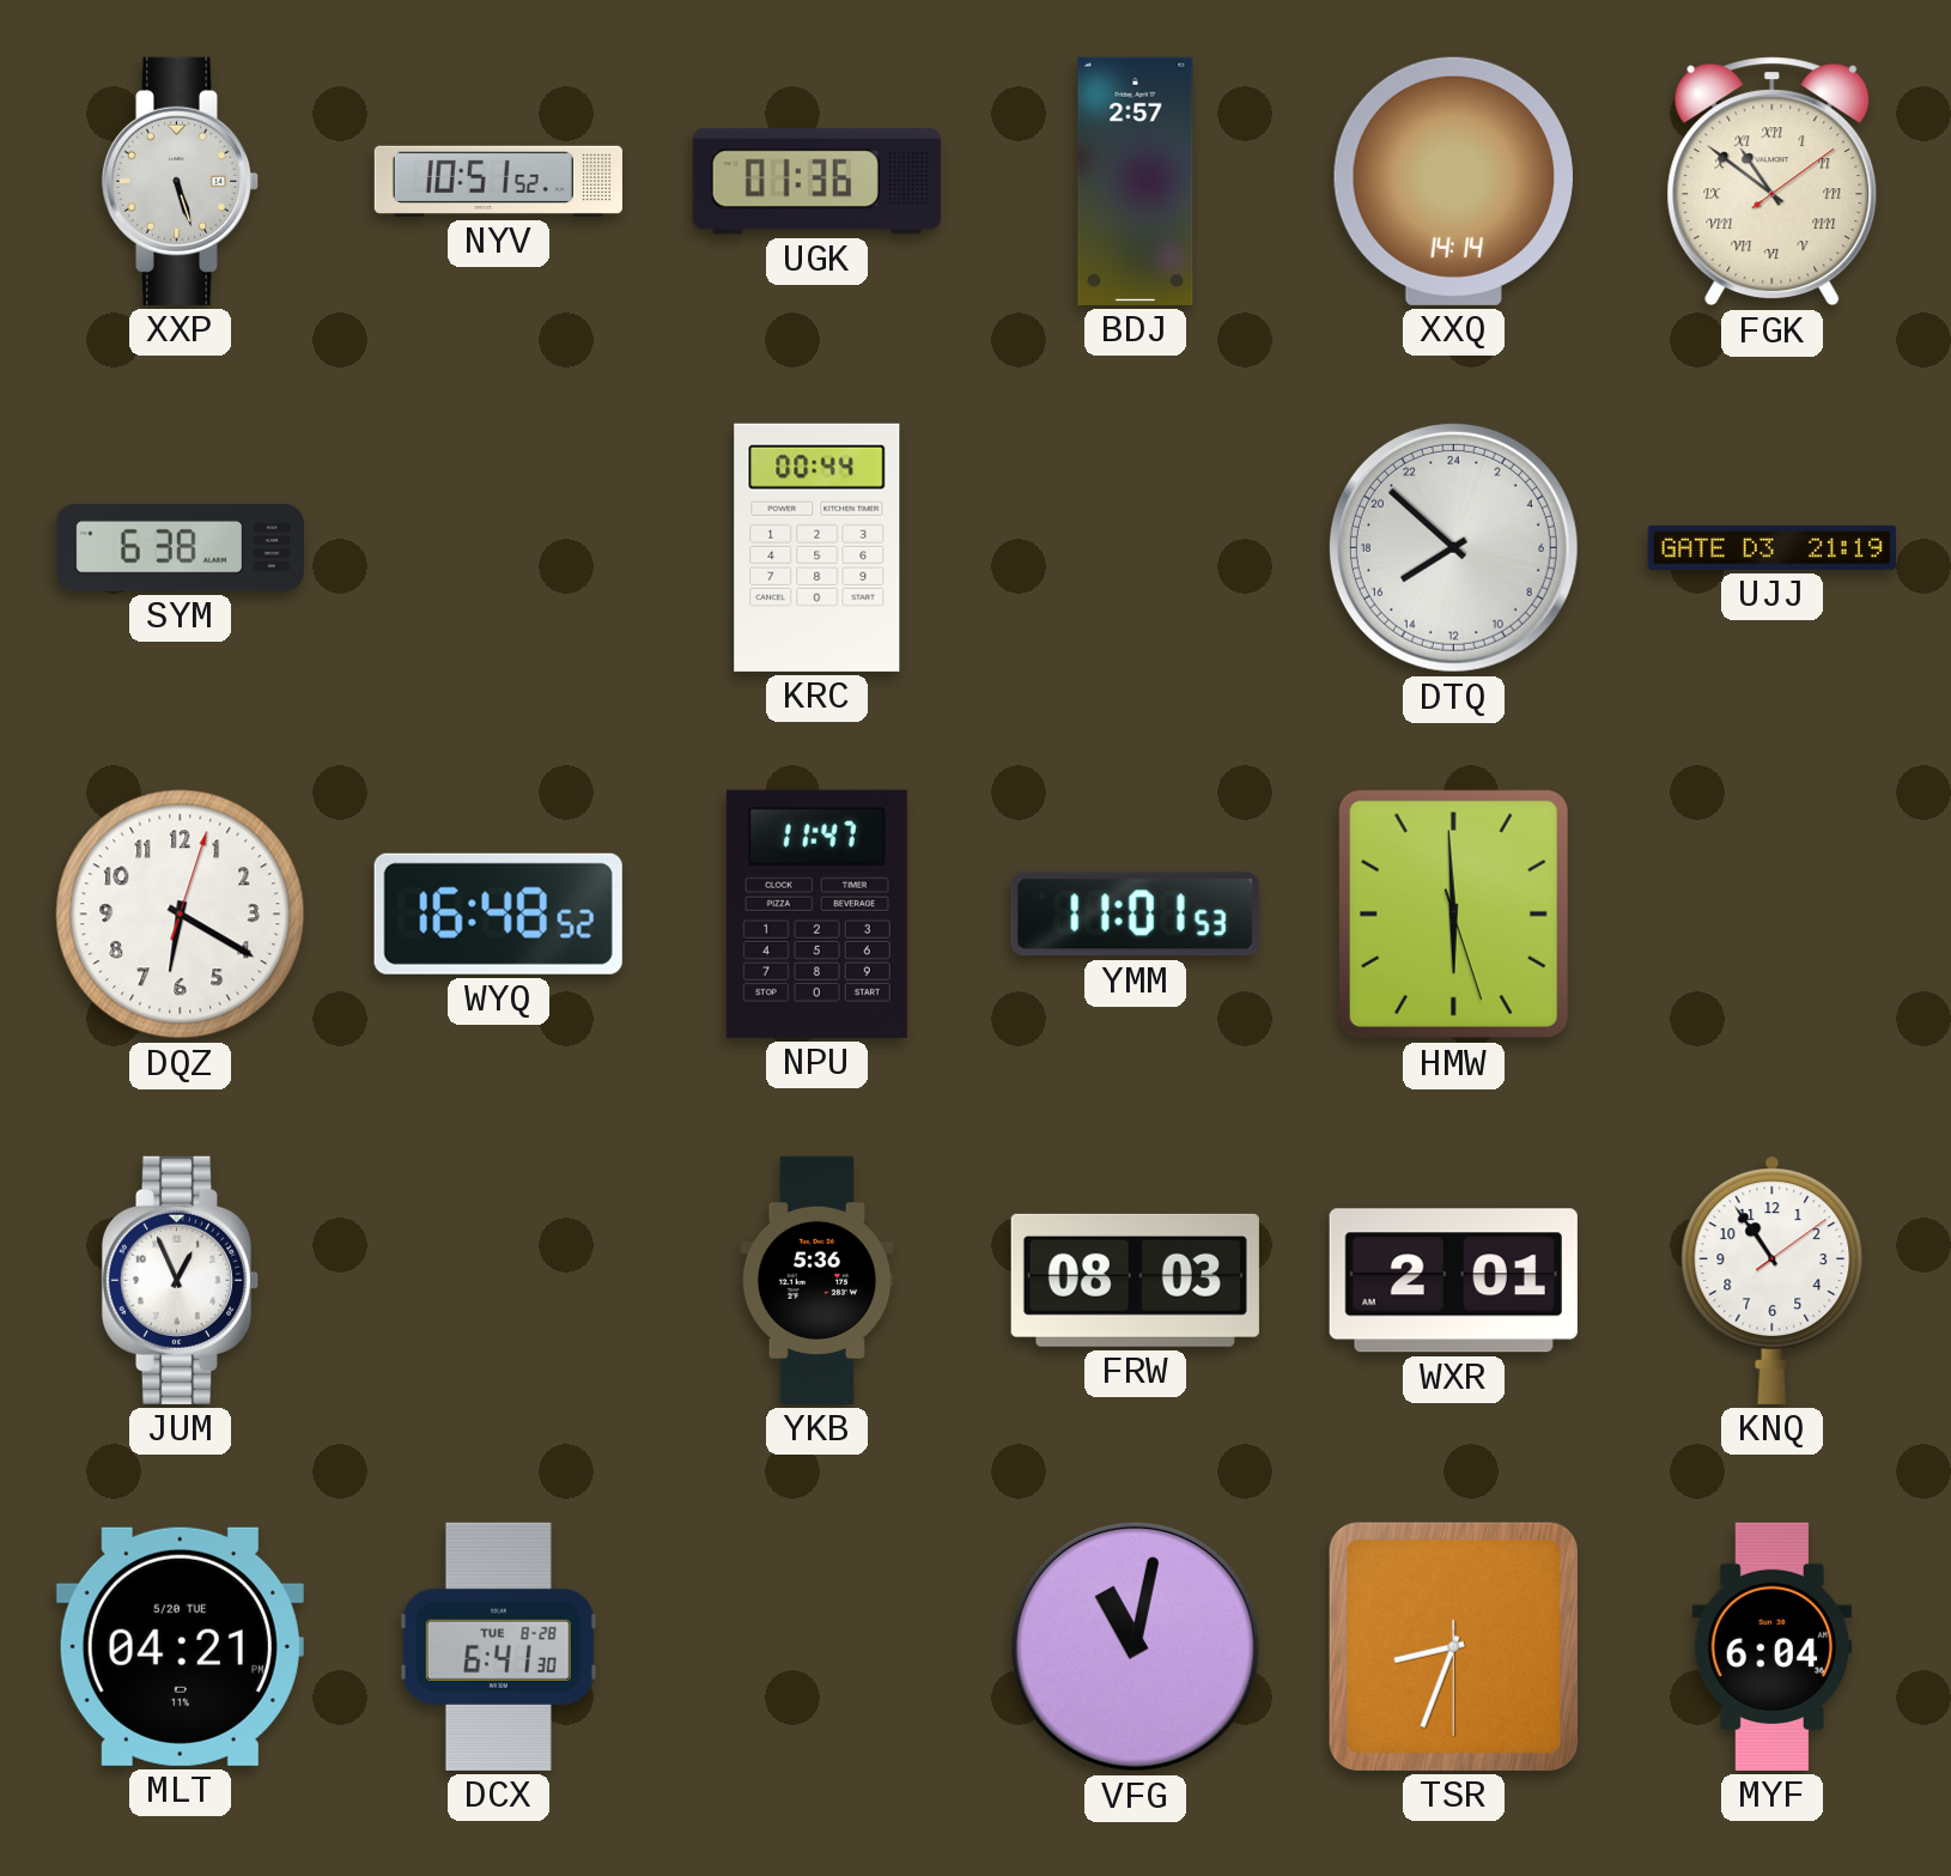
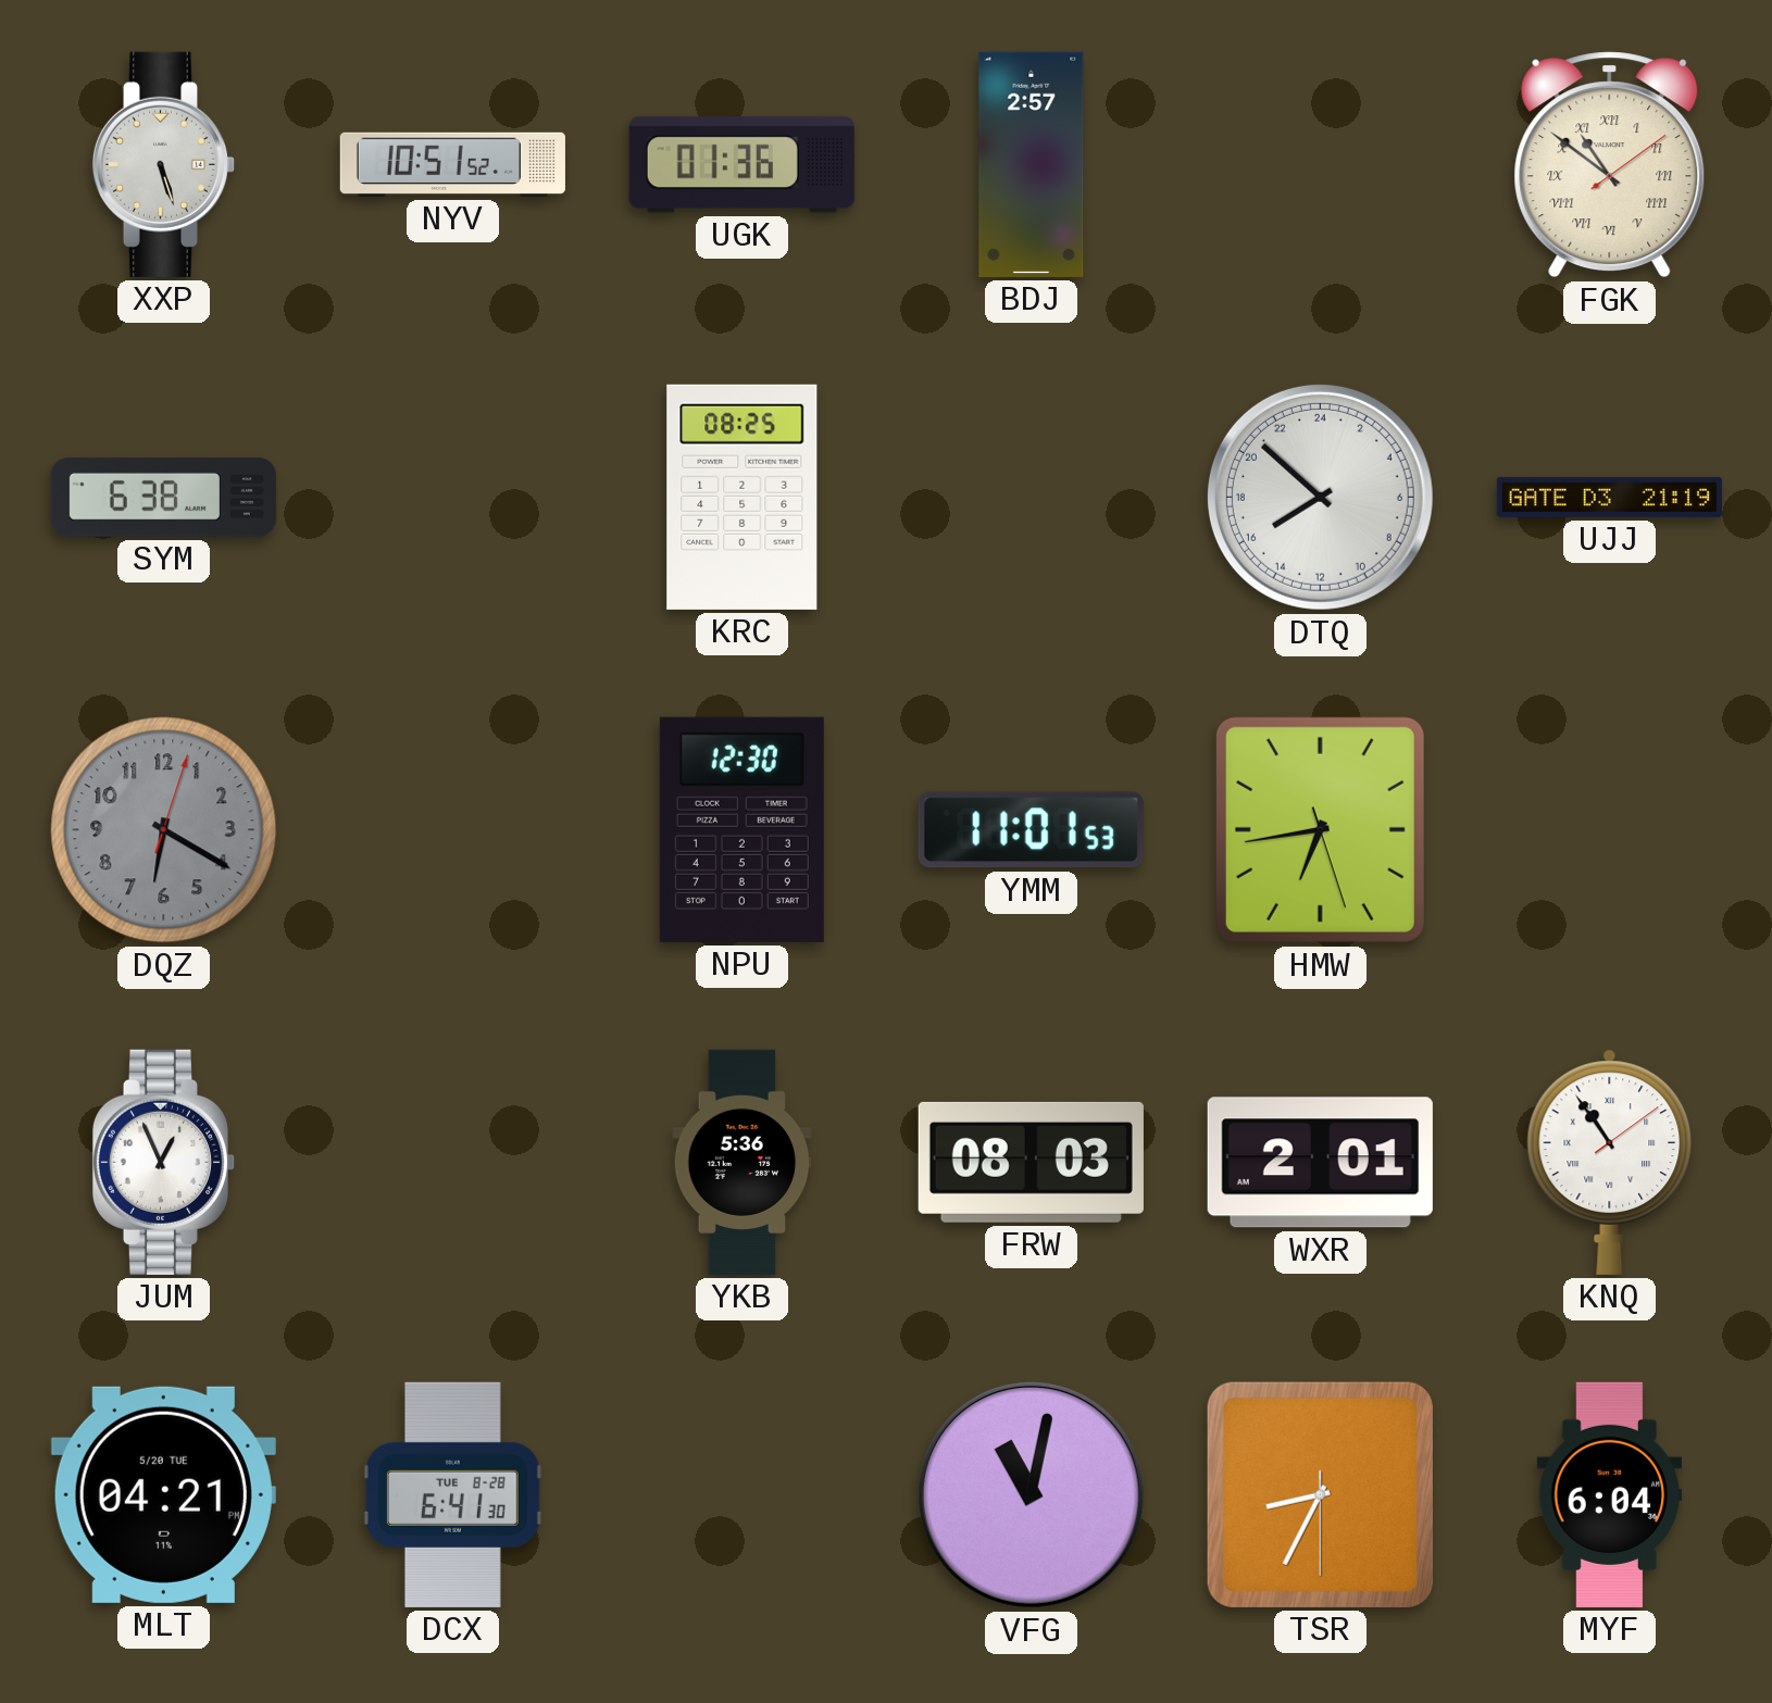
XXQ: 14:14 -> none (1453, 181)
KRC: 00:44 -> 08:25 (743, 497)
DQZ dial: white -> grey (164, 830)
WYQ: 16:48 -> none (498, 913)
NPU: 11:47 -> 12:30 (741, 829)
HMW: 5:59 -> 6:43 (1320, 829)
KNQ numerals: Arabic -> Roman (1610, 1162)
TSR: 8:33 -> 8:34 (1320, 1494)
